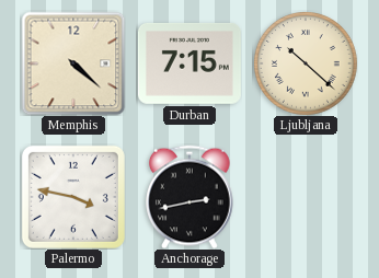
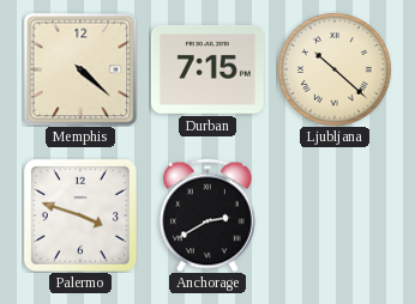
Palermo: 3:47 -> 3:48 (80, 215)
Anchorage: 2:43 -> 2:40 (209, 215)
